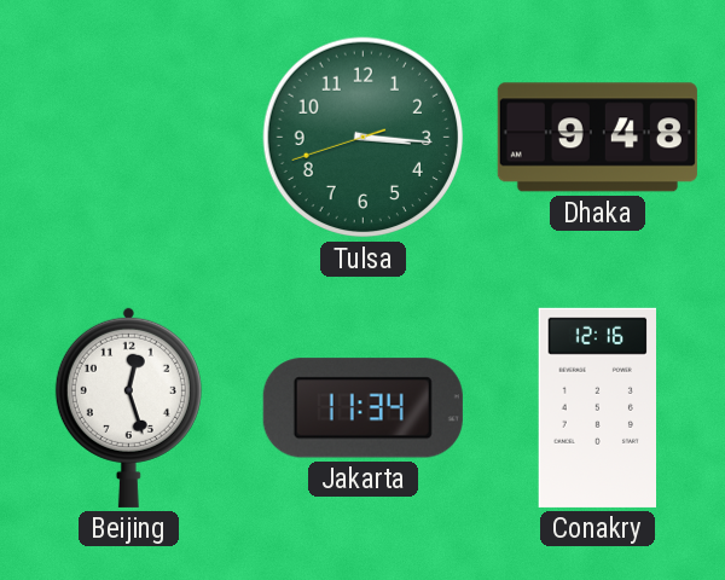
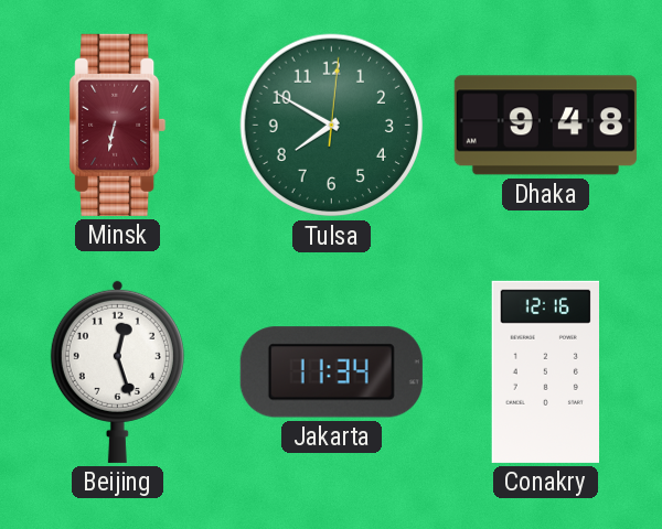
Minsk: none -> 6:32 (118, 125)
Tulsa: 3:15 -> 7:50 (332, 126)
